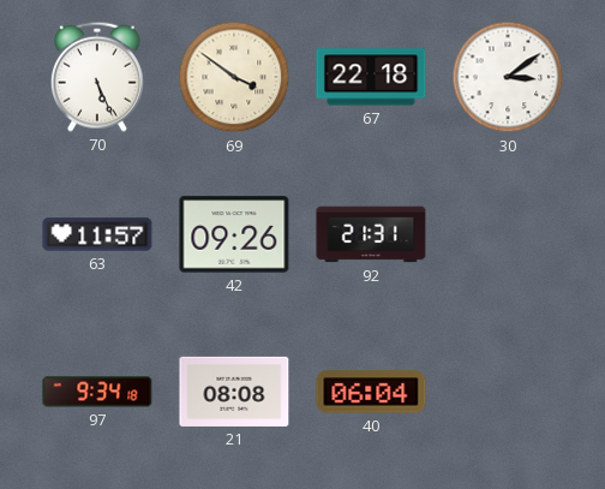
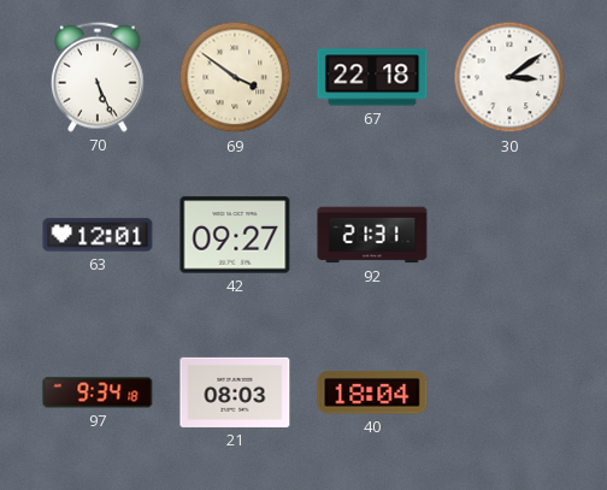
63: 11:57 -> 12:01 (98, 235)
42: 09:26 -> 09:27 (235, 235)
21: 08:08 -> 08:03 (235, 392)
40: 06:04 -> 18:04 (372, 392)
